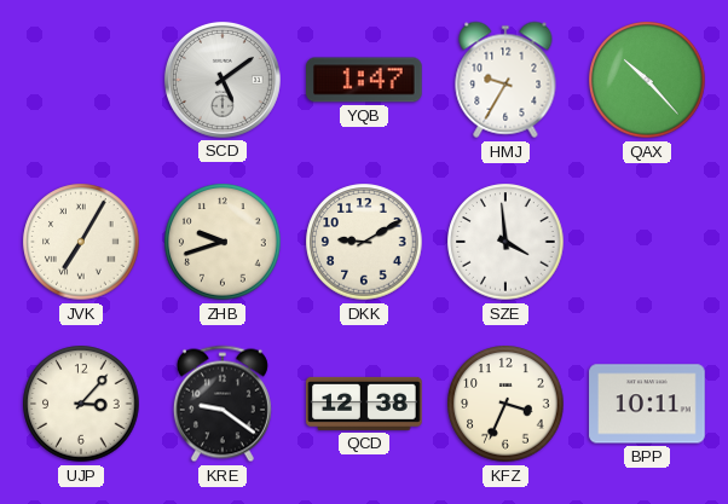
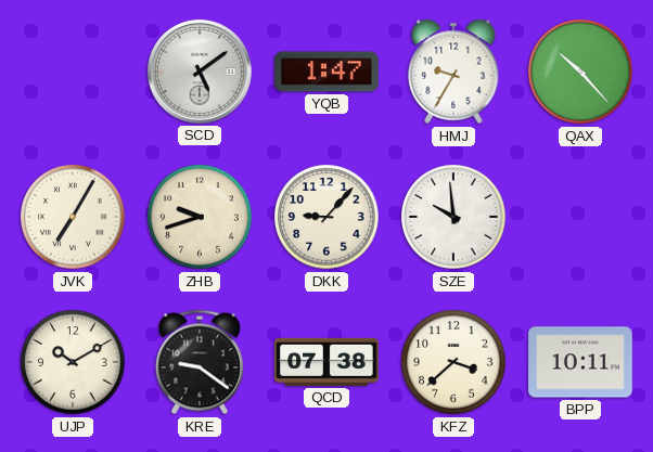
DKK: 9:10 -> 9:07 (326, 217)
SZE: 3:59 -> 9:59 (453, 217)
UJP: 3:07 -> 10:10 (73, 362)
QCD: 12:38 -> 07:38 (326, 362)
KFZ: 3:34 -> 3:38 (453, 362)
